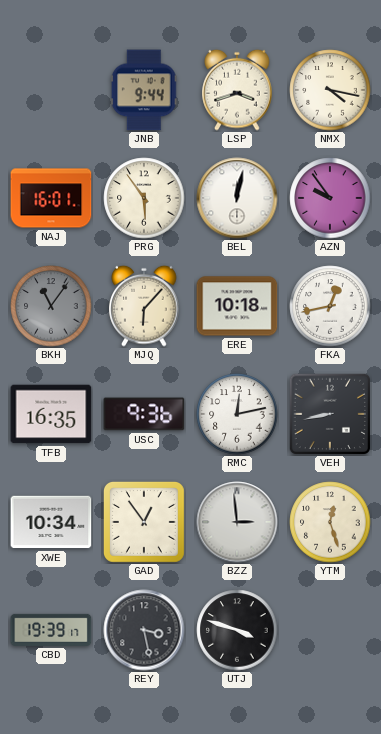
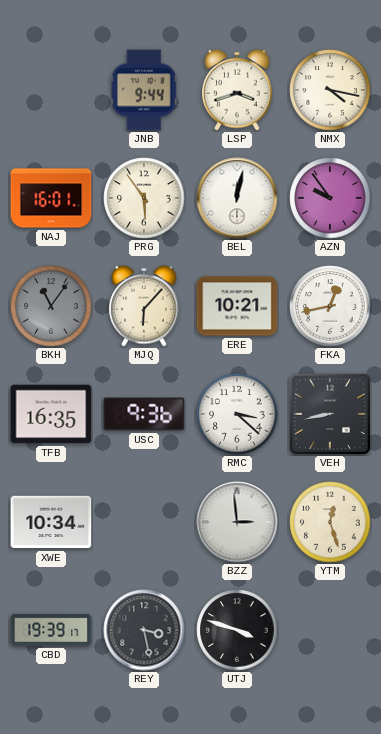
ERE: 10:18 -> 10:21 (237, 306)
RMC: 12:13 -> 3:22 (237, 414)
GAD: 12:54 -> none (144, 522)
